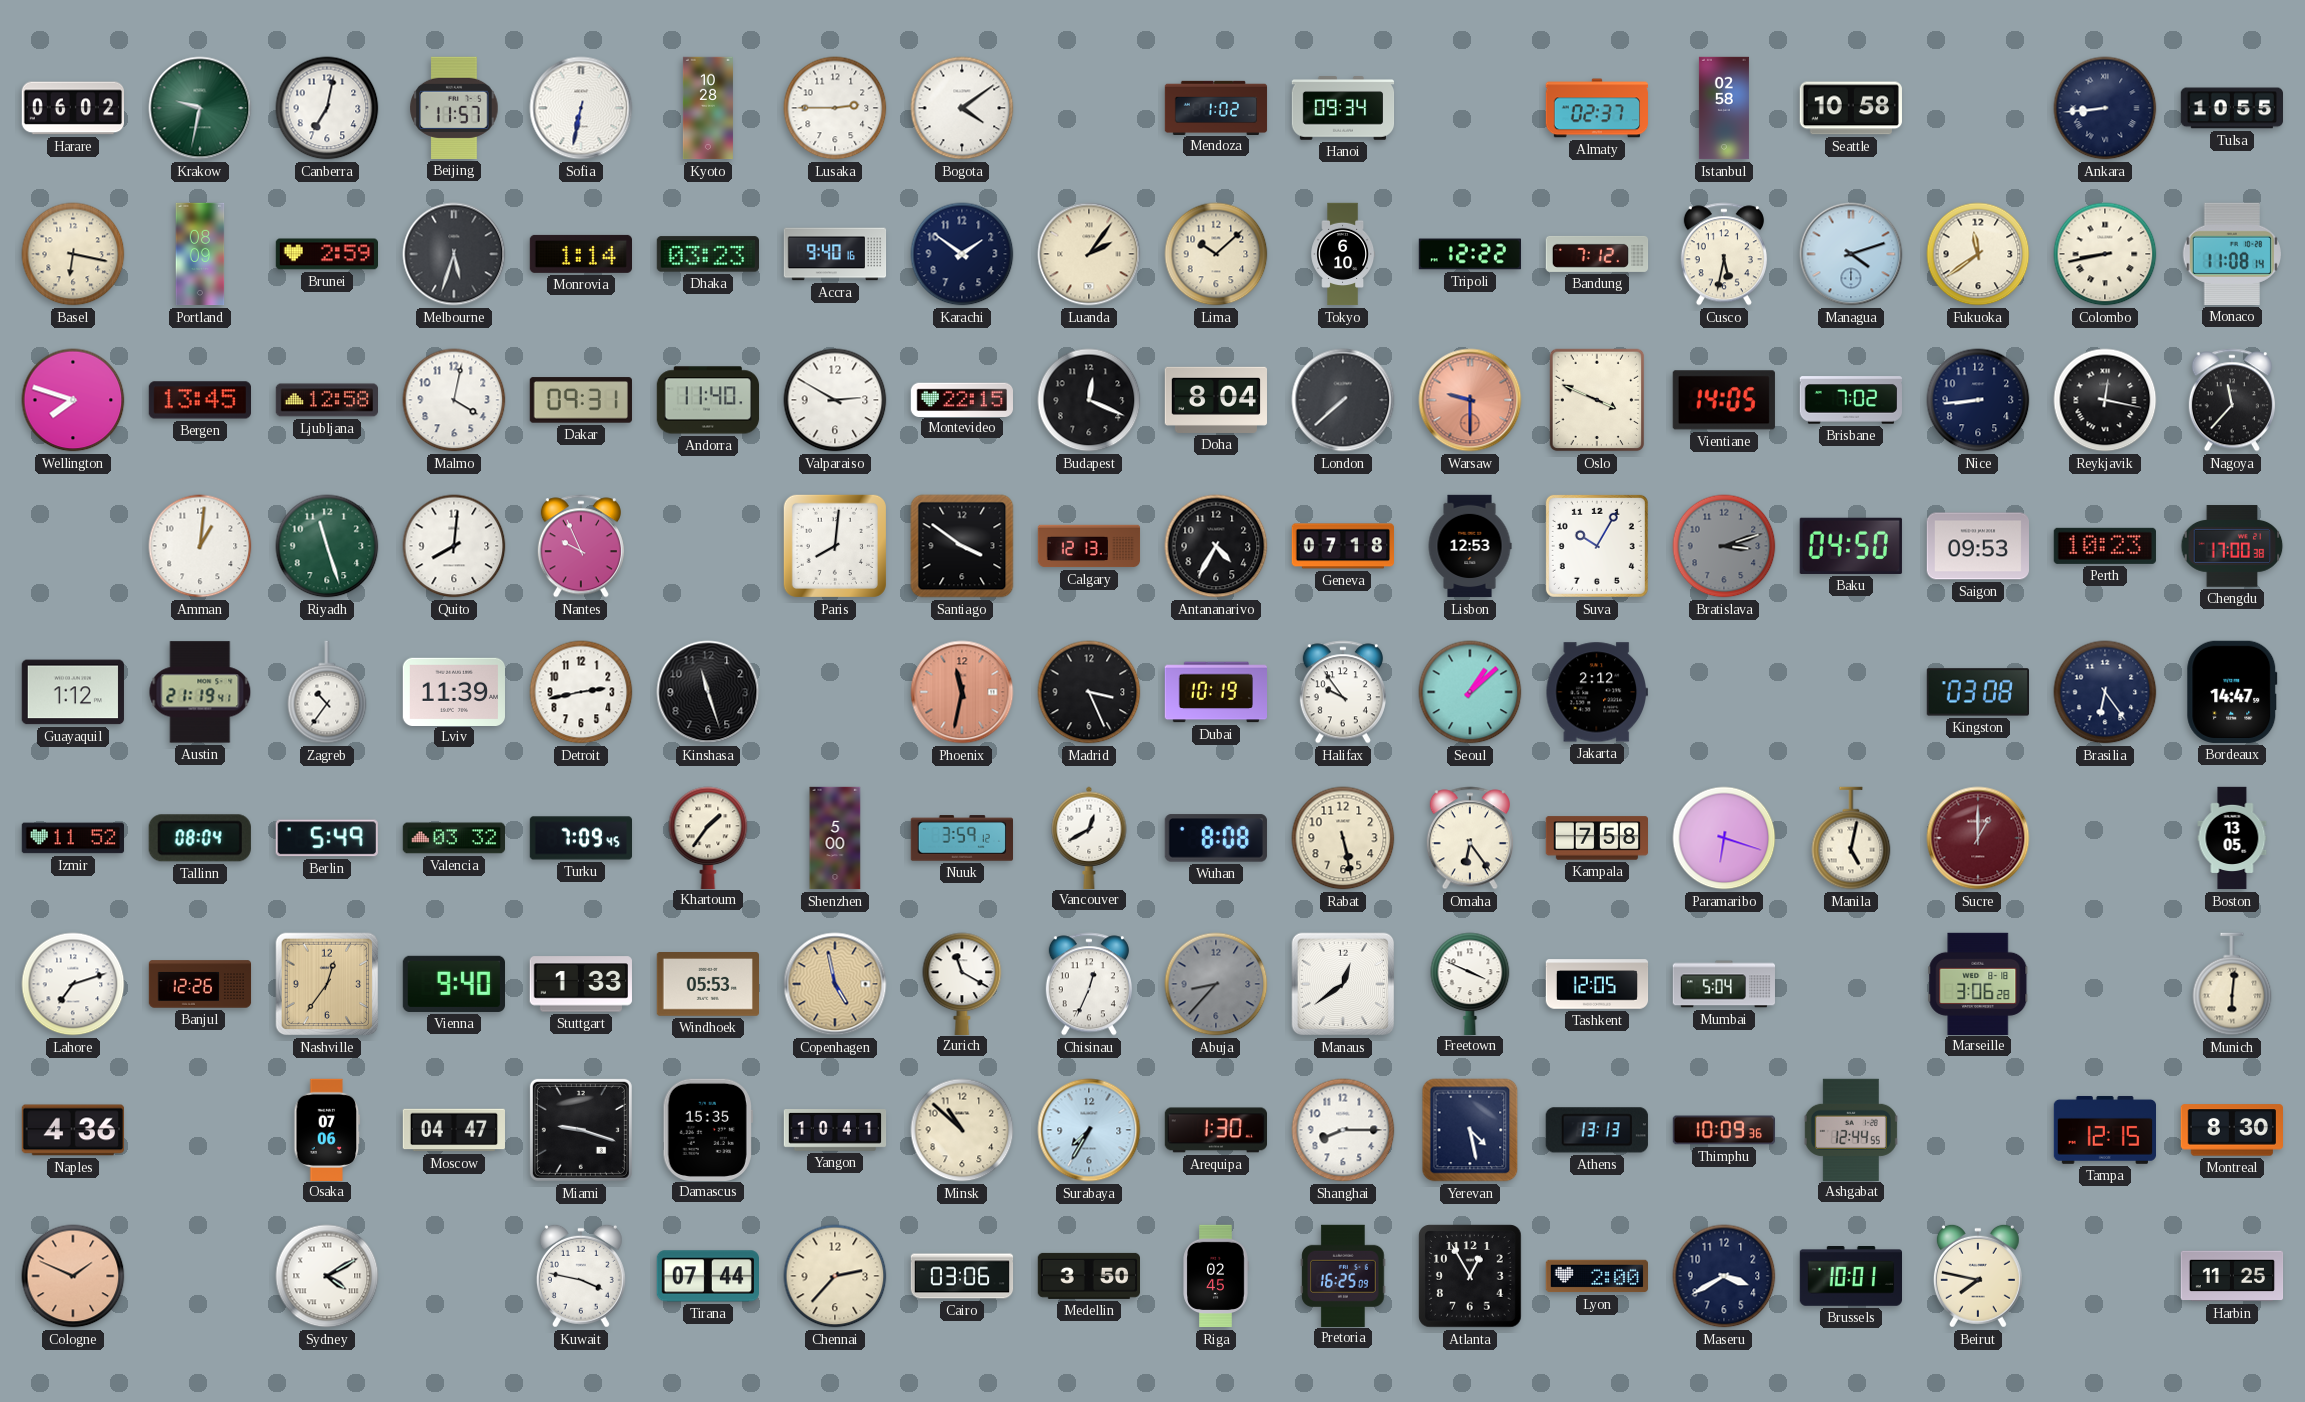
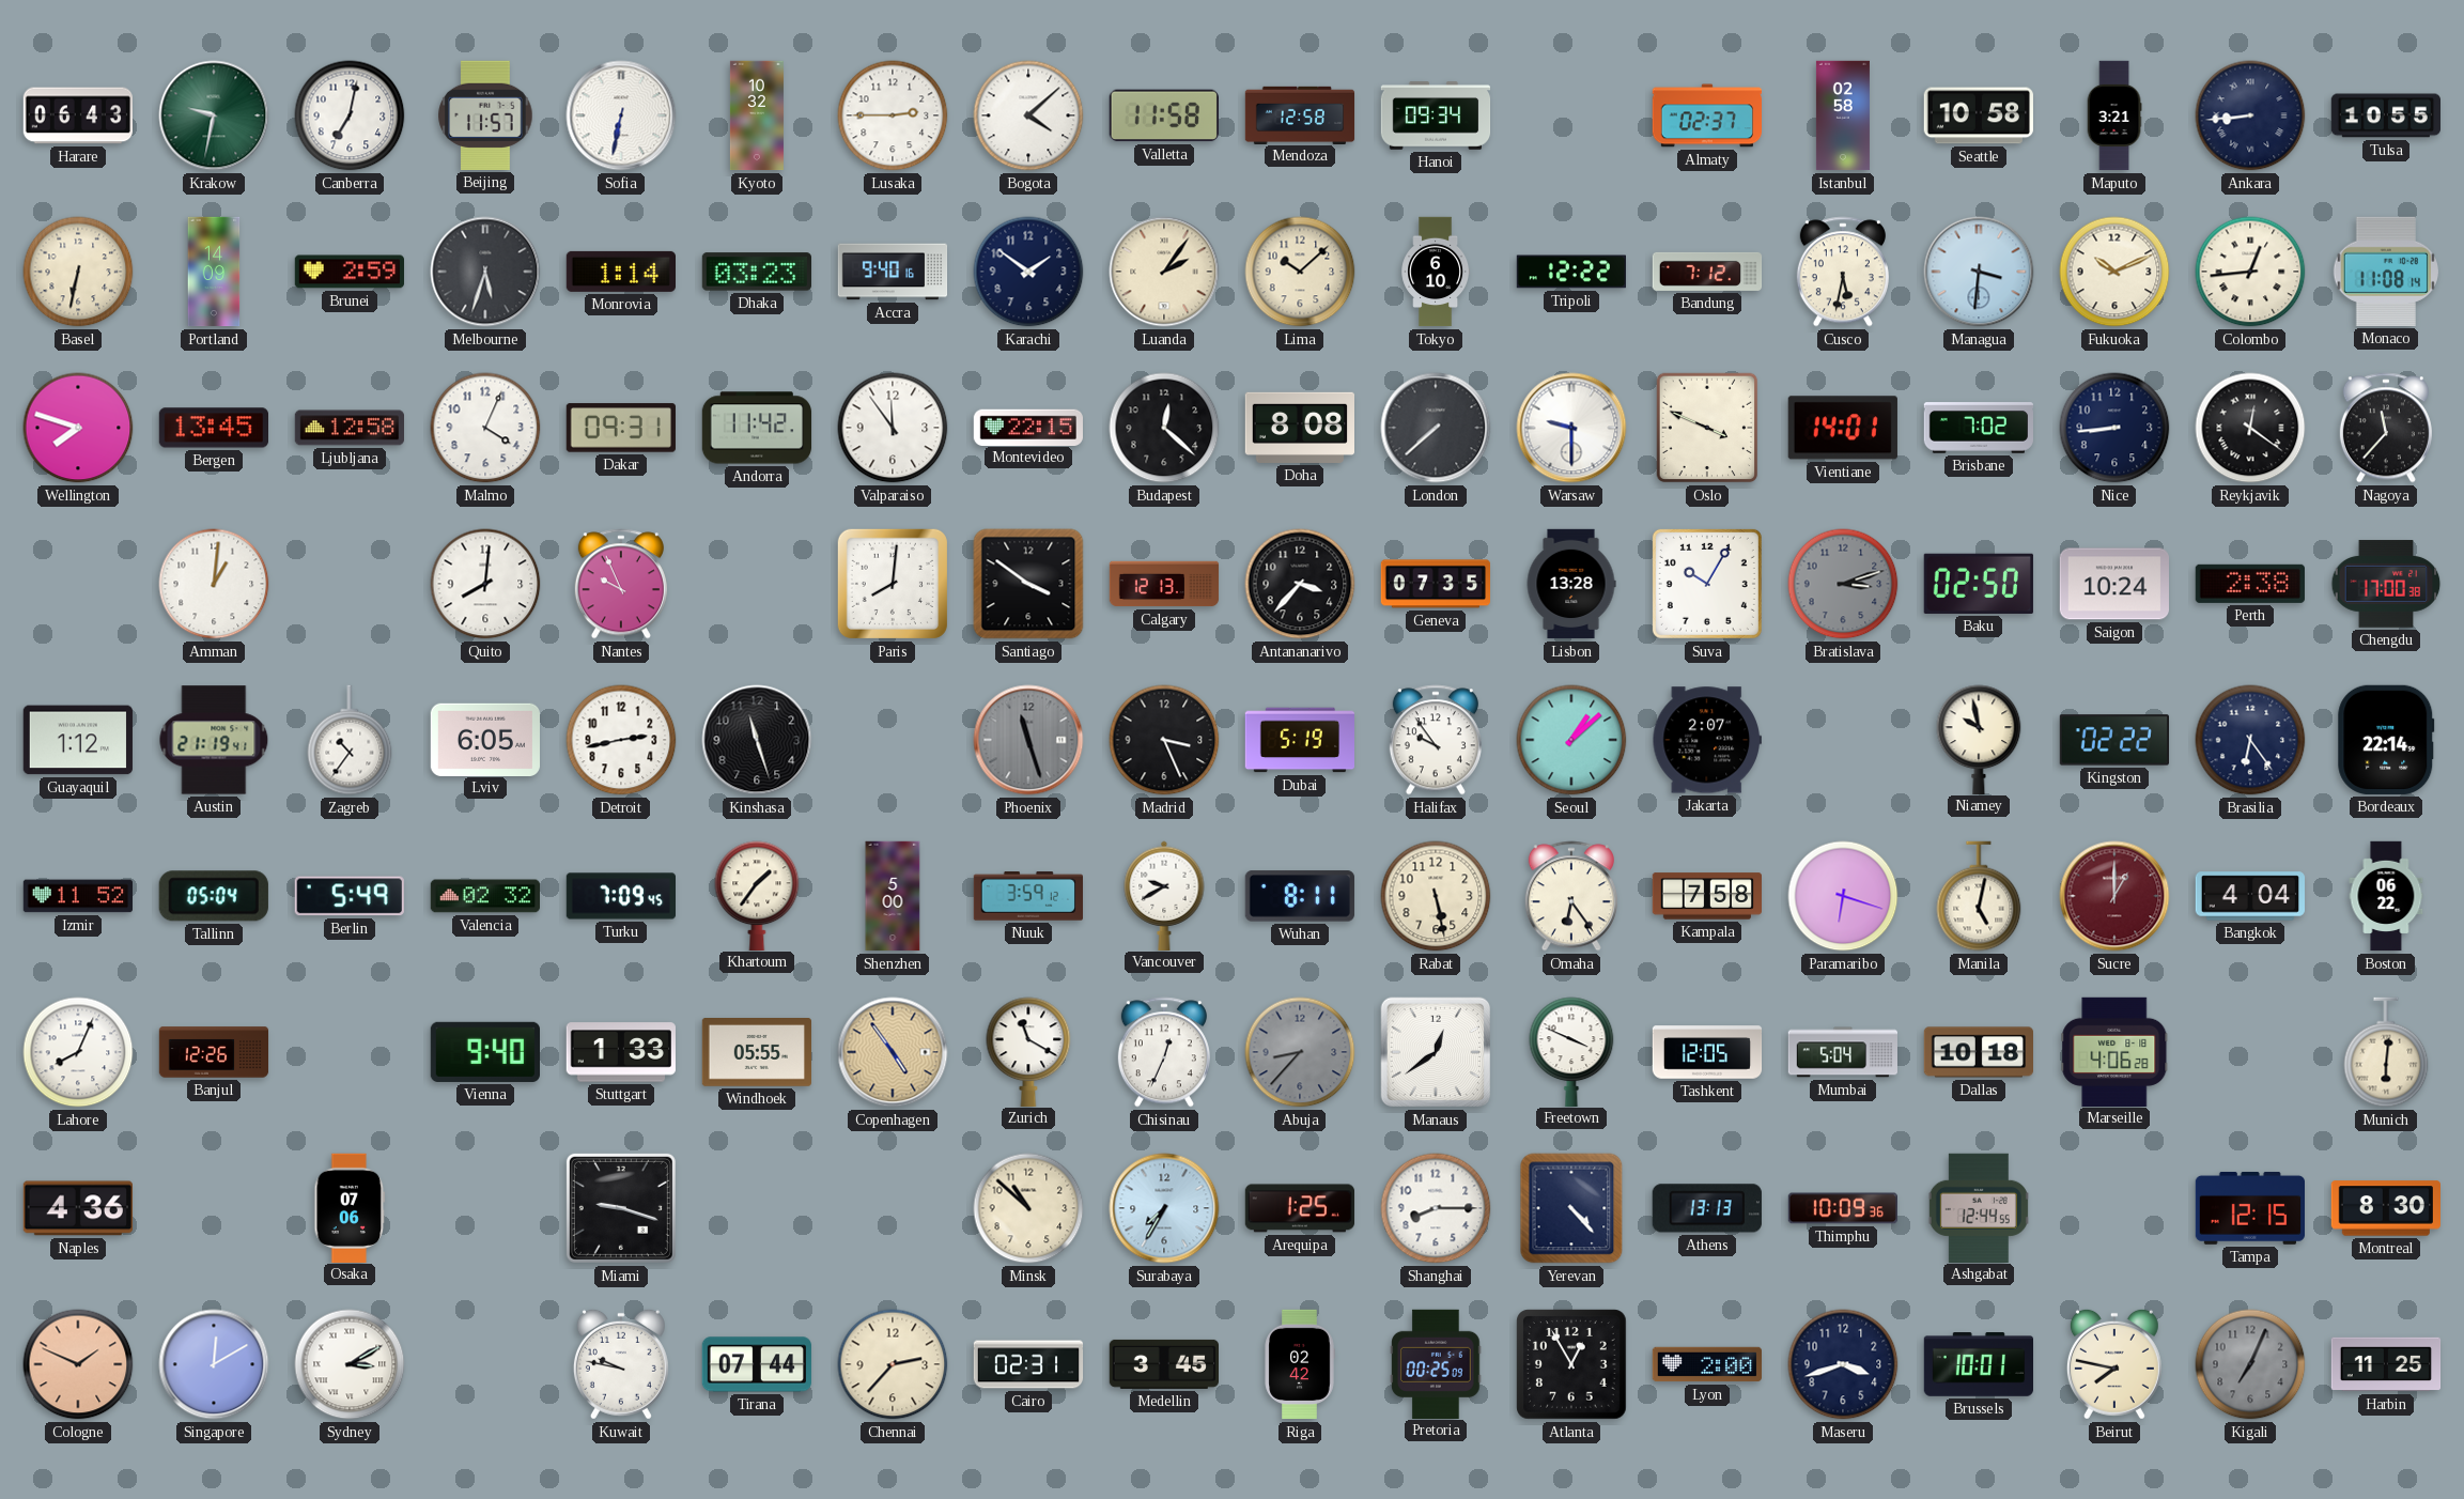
Harare: 06:02 -> 06:43 (78, 115)
Kyoto: 10:28 -> 10:32 (757, 115)
Bogota: 4:09 -> 4:08 (1028, 115)
Valletta: none -> 11:58 (1164, 115)
Mendoza: 1:02 -> 12:58 (1300, 114)
Maputo: none -> 3:21 (2114, 115)
Basel: 6:17 -> 6:32 (78, 272)
Portland: 08:09 -> 14:09 (214, 272)
Managua: 4:12 -> 3:31 (1979, 272)
Fukuoka: 11:39 -> 10:11 (2114, 272)
Colombo: 8:43 -> 12:44 (2250, 272)
Malmo: 4:02 -> 4:04 (485, 428)
Andorra: 11:40 -> 11:42 (757, 428)
Valparaiso: 2:50 -> 11:54 (893, 428)
Budapest: 12:19 -> 12:22 (1164, 428)
Doha: 8:04 -> 8:08 (1299, 428)
Warsaw dial: salmon -> white (1571, 428)
Vientiane: 14:05 -> 14:01 (1843, 428)
Reykjavik: 12:17 -> 12:21 (2250, 428)
Riyadh: 11:27 -> none (327, 546)
Antananarivo: 4:35 -> 3:37 (1300, 584)
Geneva: 07:18 -> 07:35 (1435, 584)
Lisbon: 12:53 -> 13:28 (1571, 584)
Baku: 04:50 -> 02:50 (1979, 584)
Saigon: 09:53 -> 10:24 (2113, 584)
Perth: 10:23 -> 2:38 (2250, 584)
Lviv: 11:39 -> 6:05 (484, 739)
Phoenix: 11:32 -> 11:27 (1028, 740)
Phoenix dial: salmon -> grey (1028, 740)
Dubai: 10:19 -> 5:19 (1299, 740)
Jakarta: 2:12 -> 2:07 (1707, 740)
Niamey: none -> 9:58 (1979, 739)
Kingston: 03:08 -> 02:22 (2113, 740)
Bordeaux: 14:47 -> 22:14 (2386, 740)
Tallinn: 08:04 -> 05:04 (214, 896)
Valencia: 03:32 -> 02:32 (484, 896)
Vancouver: 12:40 -> 9:40 (1164, 895)
Wuhan: 8:08 -> 8:11 (1300, 896)
Bangkok: none -> 4:04 (2250, 896)
Boston: 13:05 -> 06:22 (2386, 896)
Lahore: 7:12 -> 8:04 (78, 1052)
Nashville: 12:36 -> none (327, 984)
Windhoek: 05:53 -> 05:55 (756, 1053)
Copenhagen: 4:58 -> 4:54 (893, 1052)
Dallas: none -> 10:18 (1978, 1052)
Marseille: 3:06 -> 4:06 (2114, 1051)
Moscow: 04:47 -> none (453, 1130)
Damascus: 15:35 -> none (708, 1129)
Yangon: 10:41 -> none (835, 1131)
Arequipa: 1:30 -> 1:25 (1299, 1208)
Yerevan: 4:28 -> 4:23 (1571, 1208)
Singapore: none -> 12:10 (214, 1364)
Sydney: 4:10 -> 3:10 (350, 1364)
Kuwait: 3:47 -> 9:47 (621, 1364)
Cairo: 03:06 -> 02:31 (1028, 1364)
Medellin: 3:50 -> 3:45 (1163, 1364)
Riga: 02:45 -> 02:42 (1300, 1364)
Pretoria: 16:25 -> 00:25 (1436, 1363)
Maseru: 3:40 -> 3:42 (1843, 1364)
Kigali: none -> 7:04 (2250, 1364)
